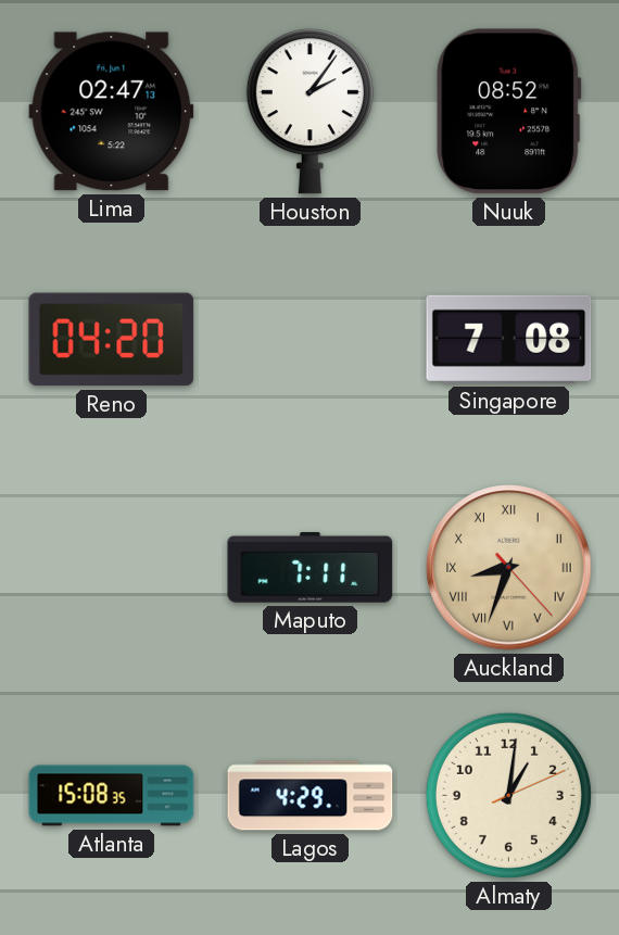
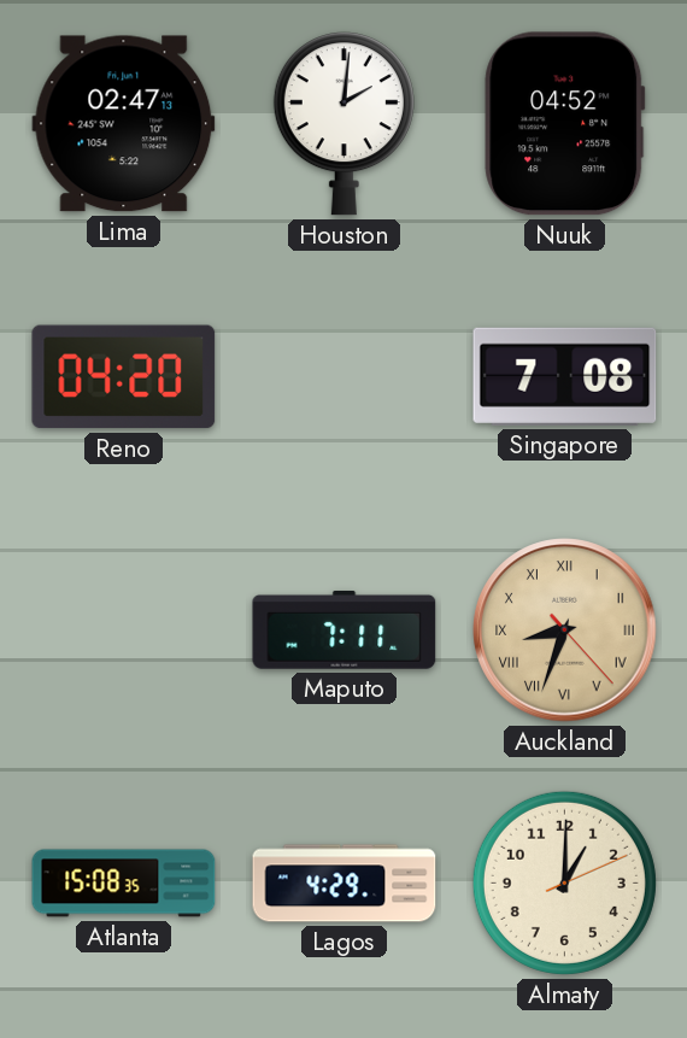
Houston: 2:06 -> 2:01 (343, 124)
Nuuk: 08:52 -> 04:52 (565, 124)
Almaty: 1:01 -> 1:00 (564, 882)
